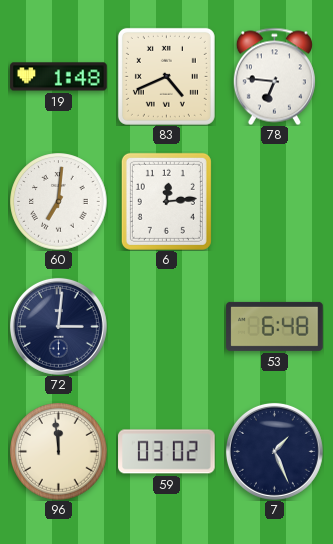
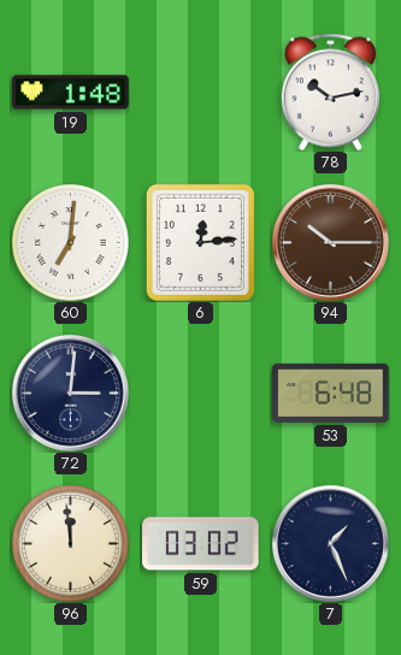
83: 4:41 -> none (166, 76)
78: 6:46 -> 10:13 (330, 92)
94: none -> 10:15 (330, 242)
